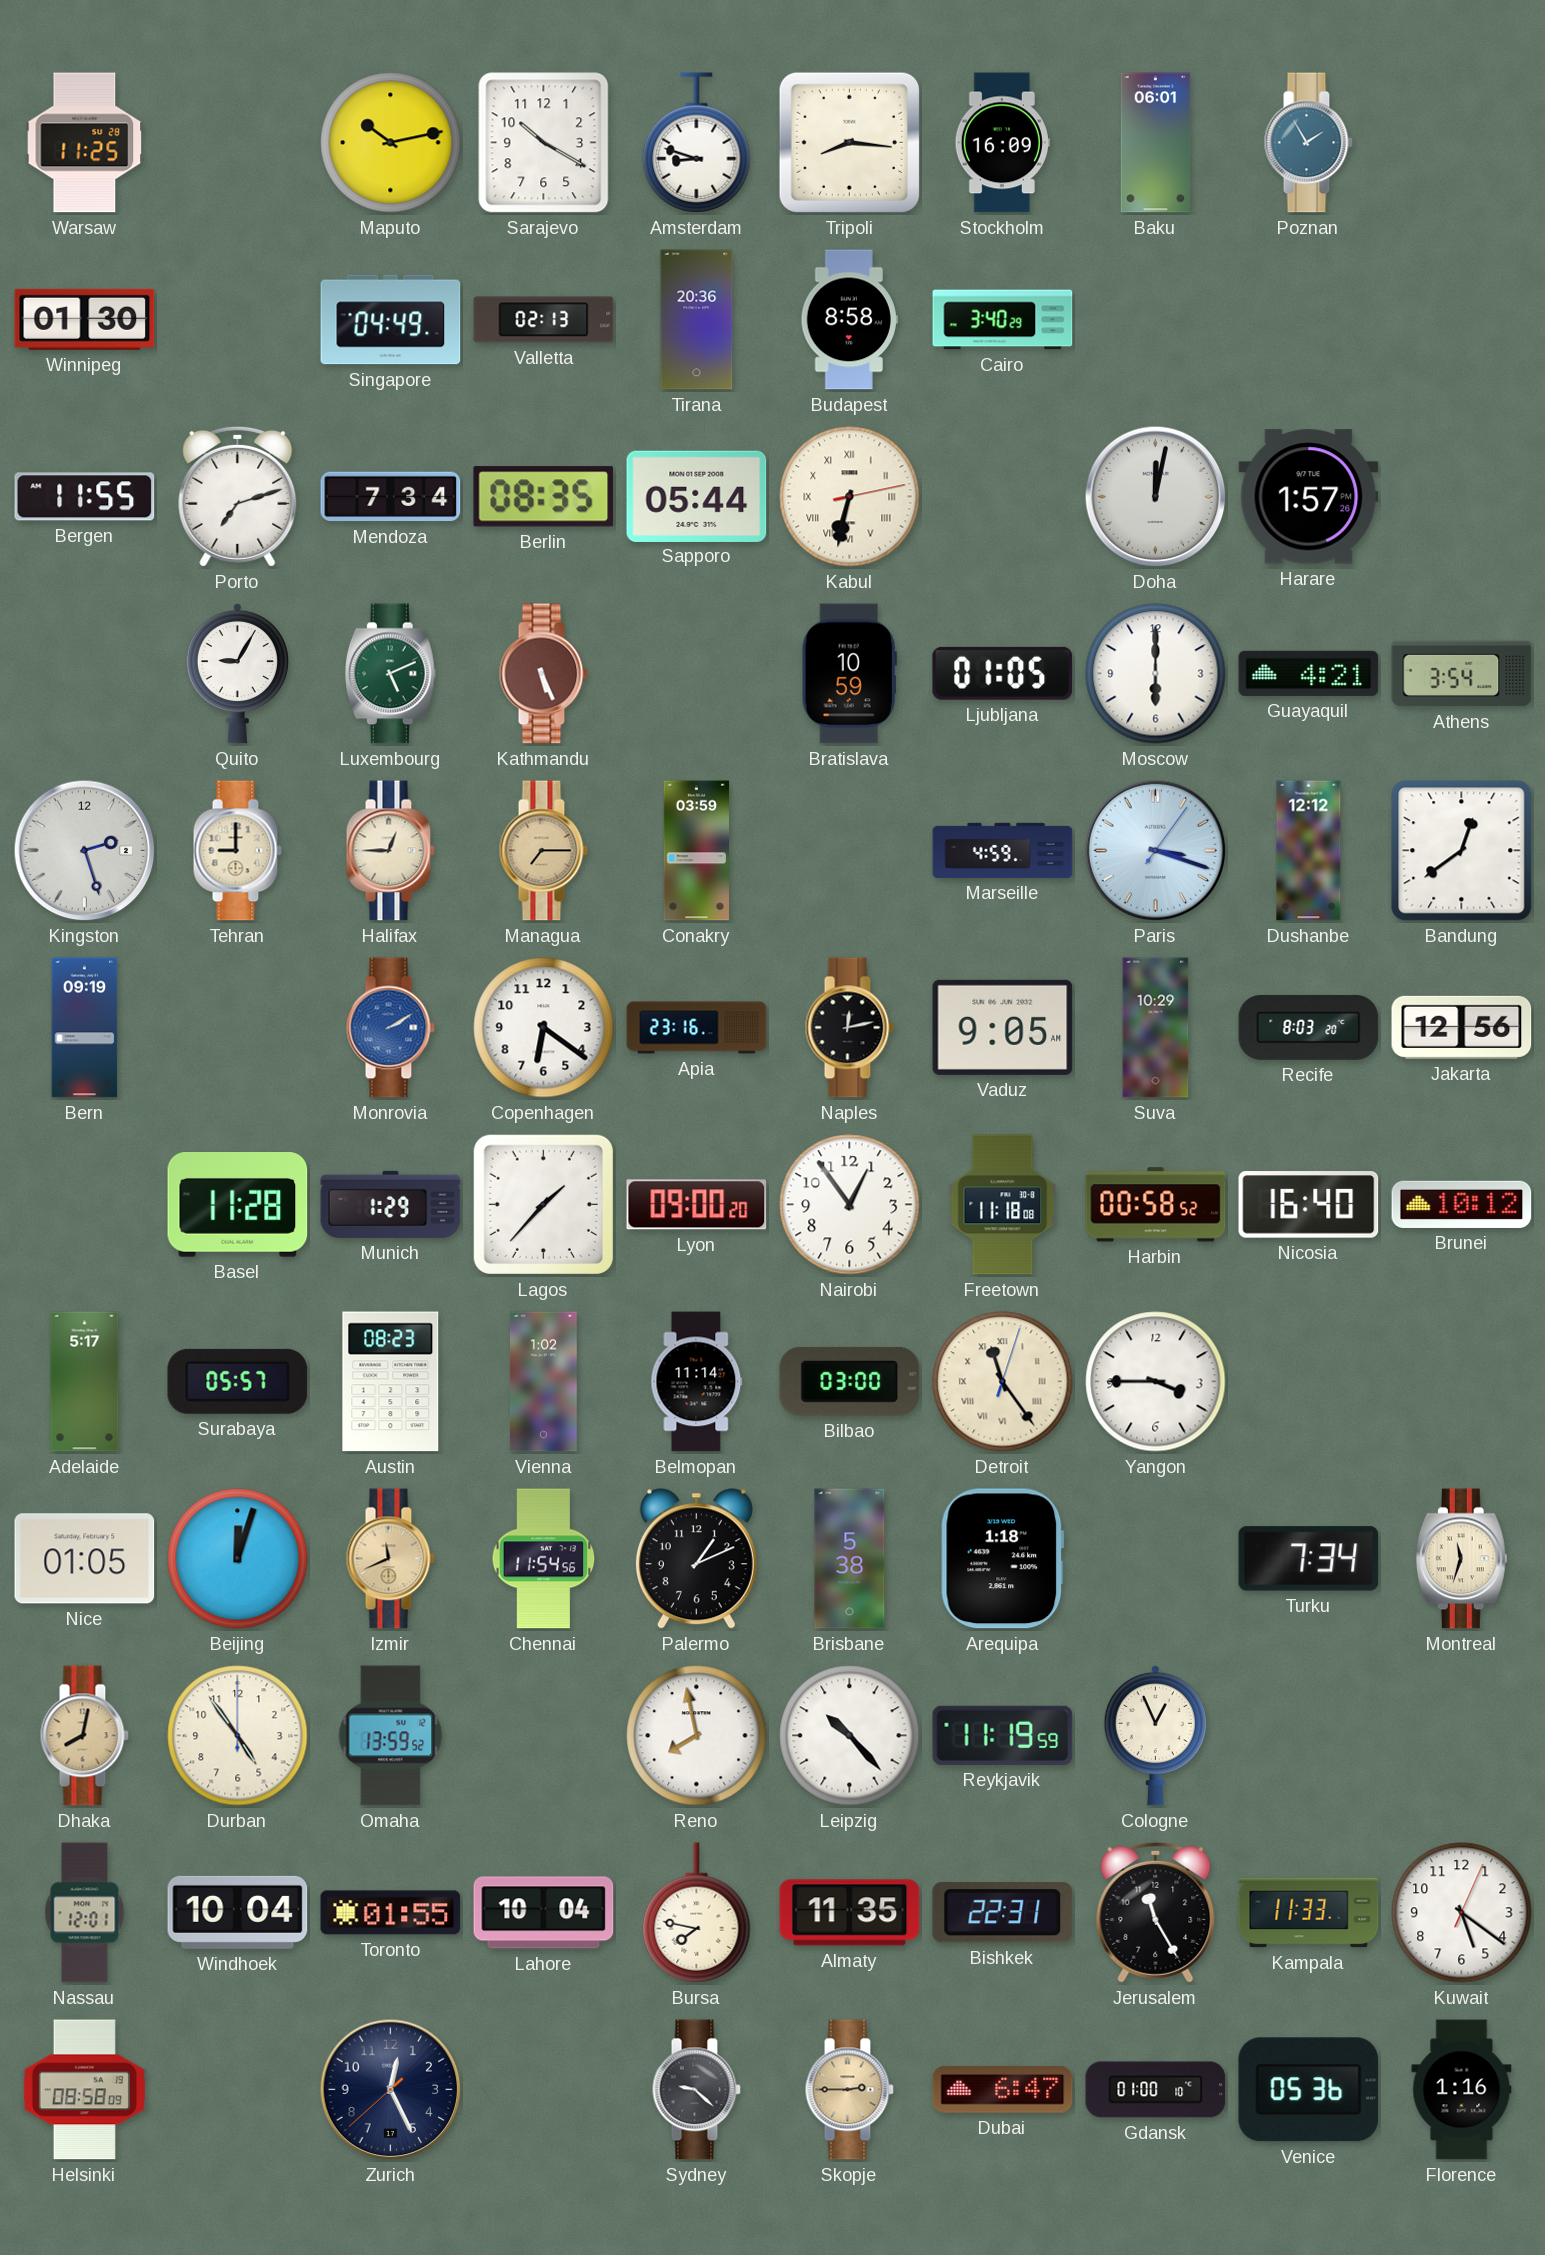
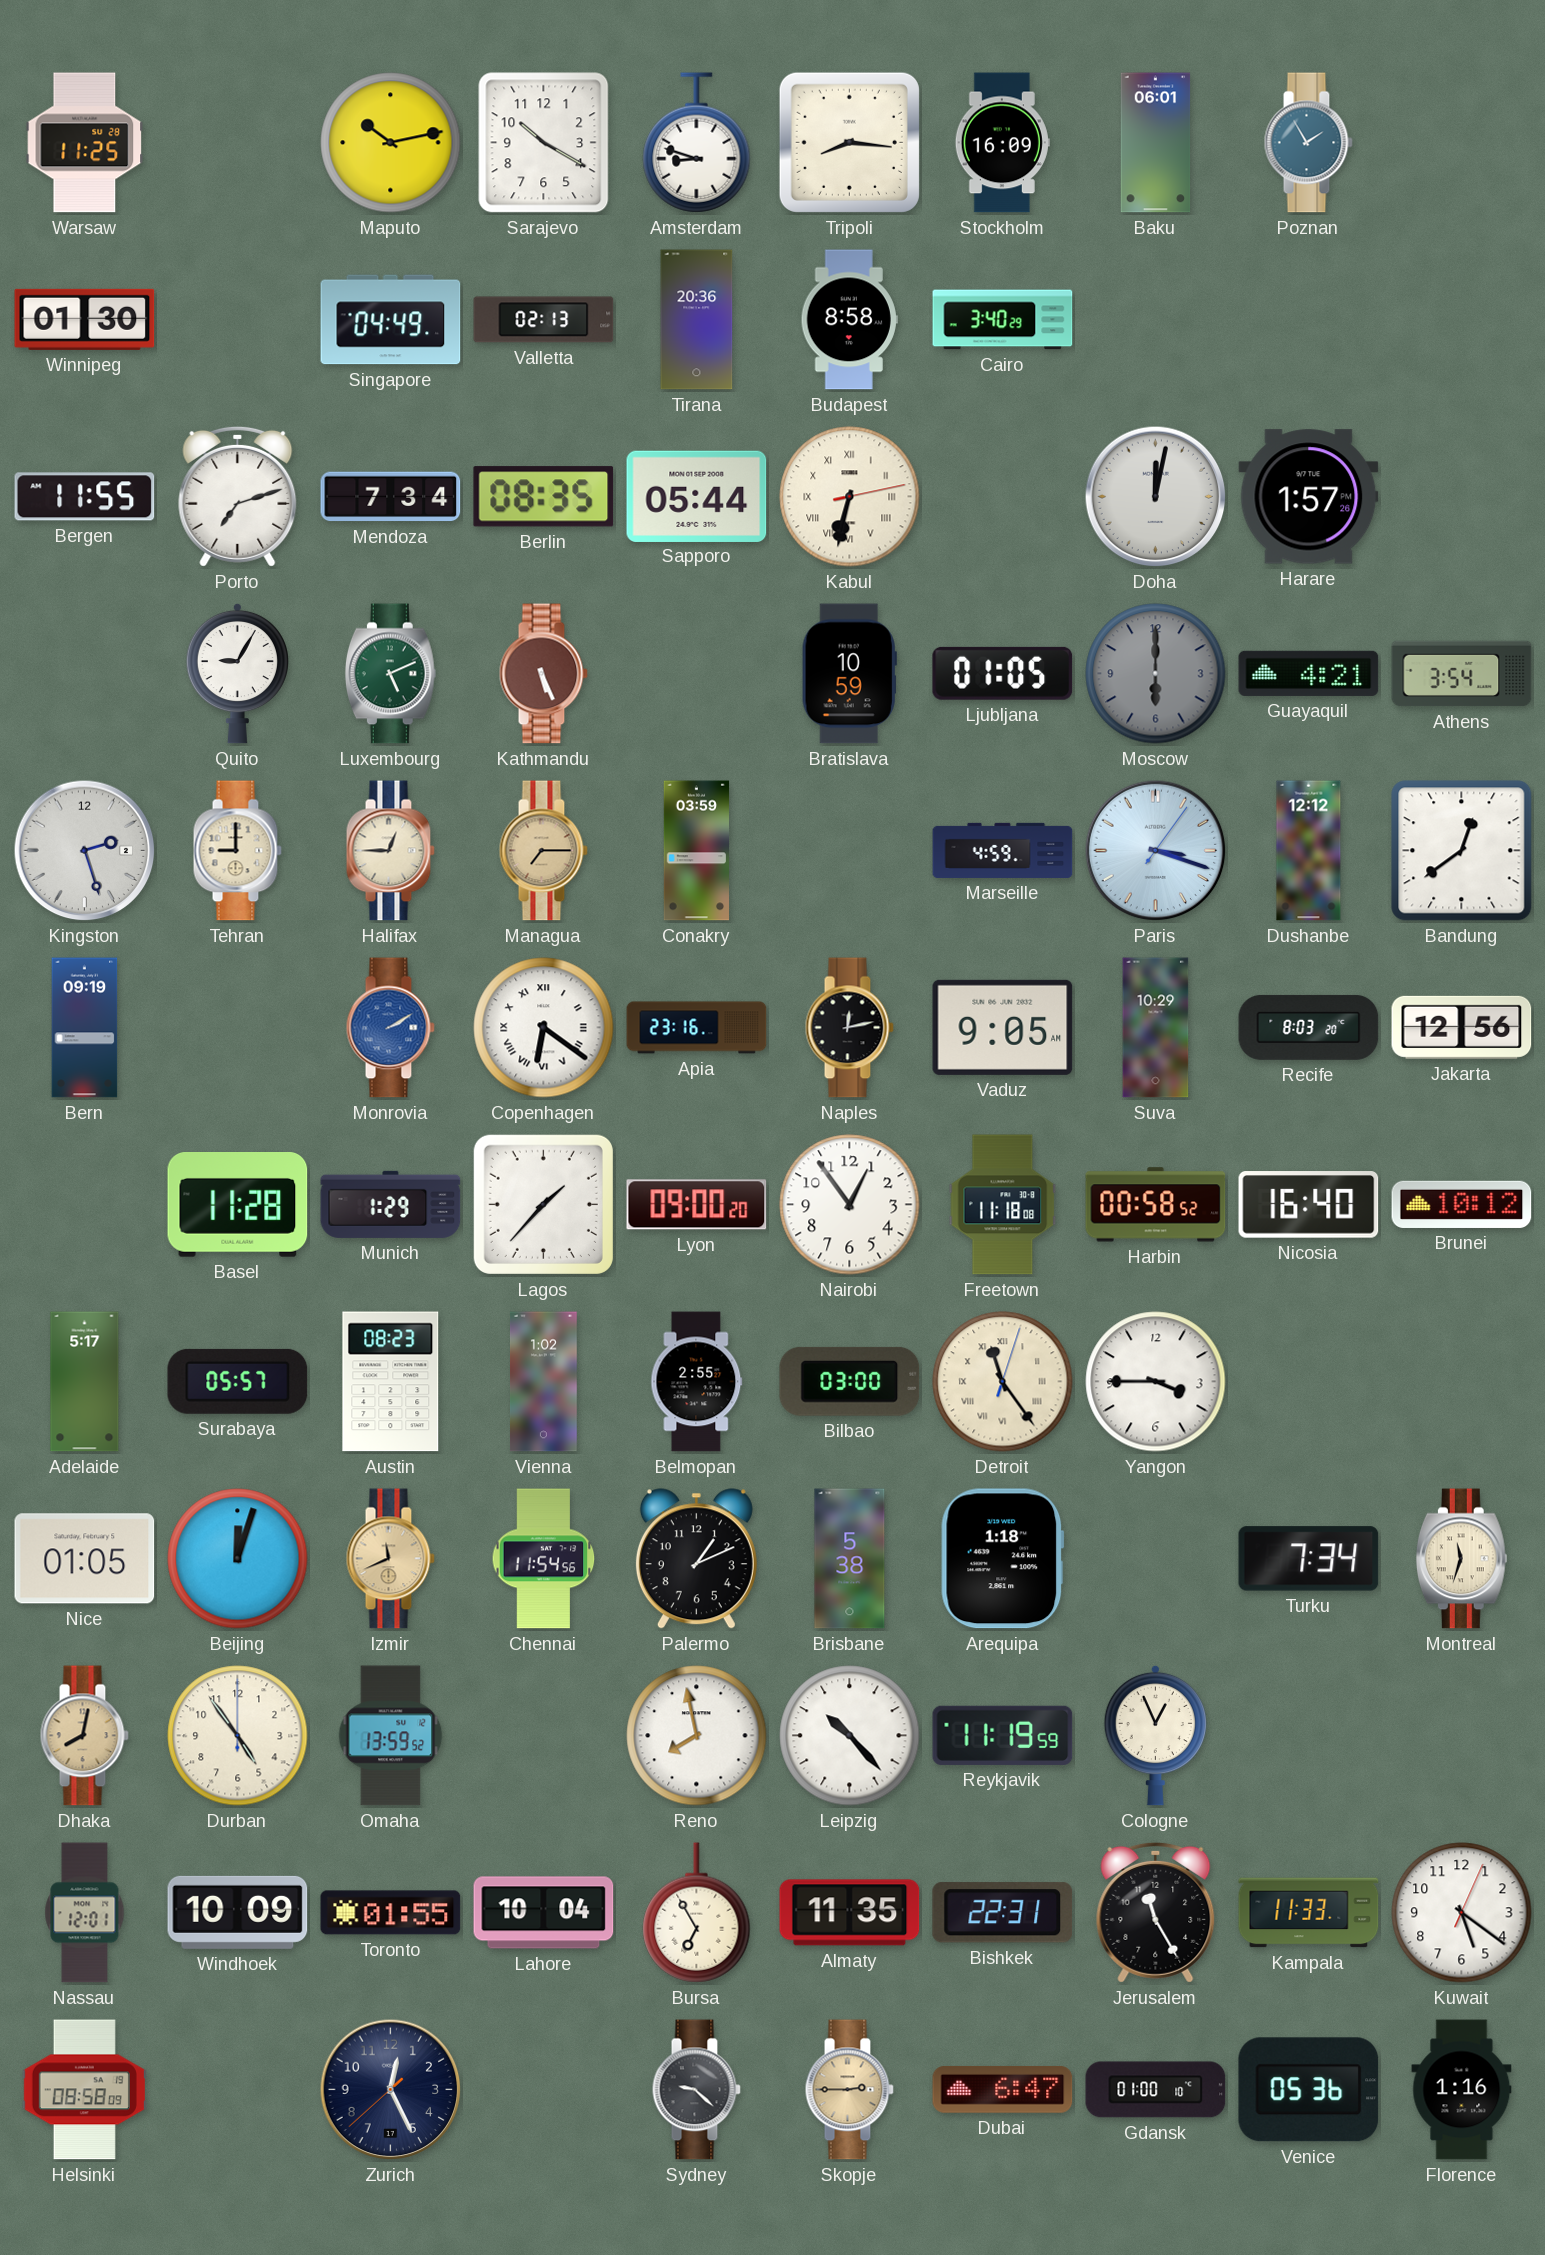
Moscow dial: white -> grey (1156, 674)
Copenhagen numerals: Arabic -> Roman (544, 1028)
Belmopan: 11:14 -> 2:55 (697, 1382)
Windhoek: 10:04 -> 10:09 (238, 1912)
Bursa: 7:47 -> 6:55 (697, 1913)
